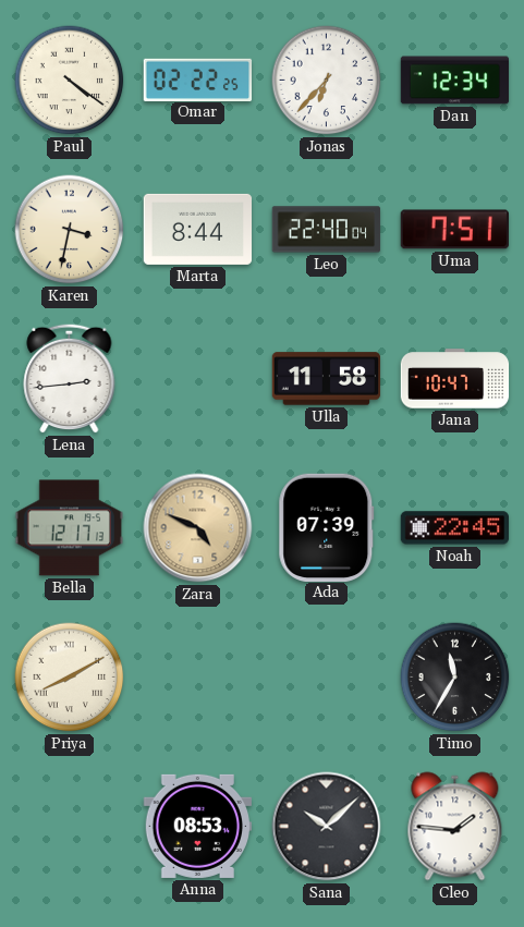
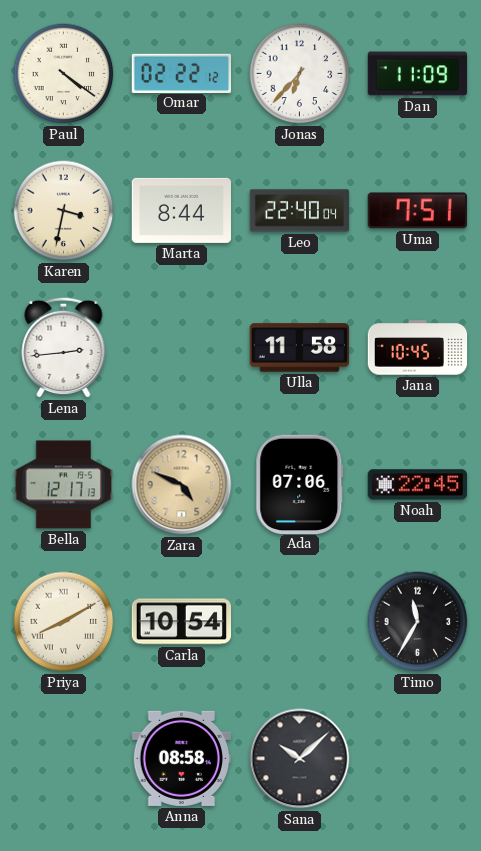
Omar: 02:22:25 -> 02:22:12 (182, 73)
Dan: 12:34 -> 11:09 (418, 74)
Jana: 10:47 -> 10:45 (418, 348)
Ada: 07:39 -> 07:06 (300, 484)
Carla: none -> 10:54 (182, 622)
Anna: 08:53 -> 08:58 (181, 758)
Cleo: 1:46 -> none (455, 827)
